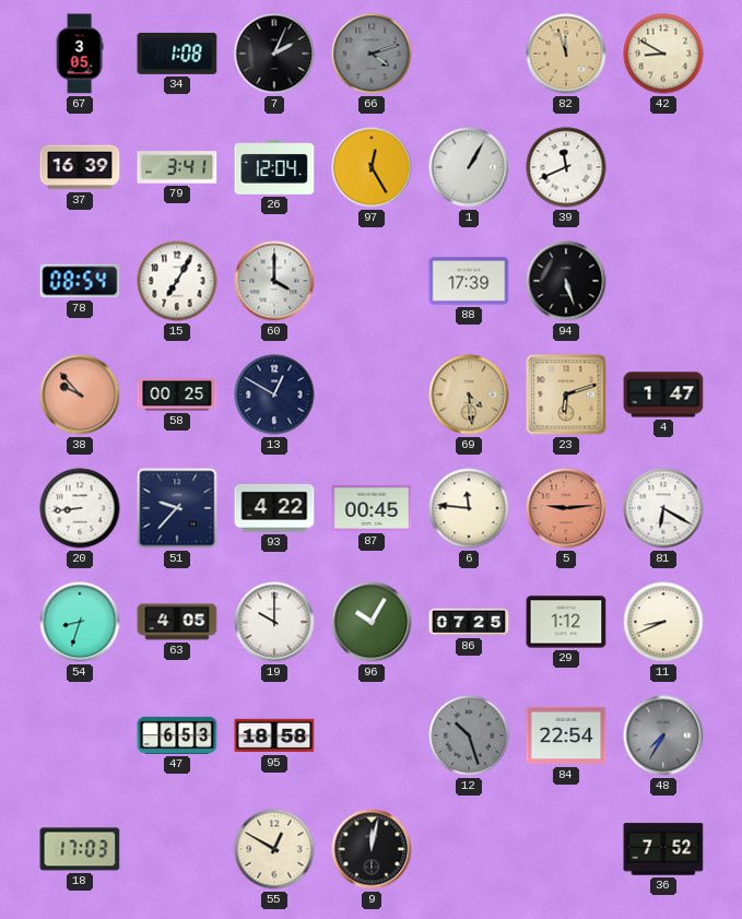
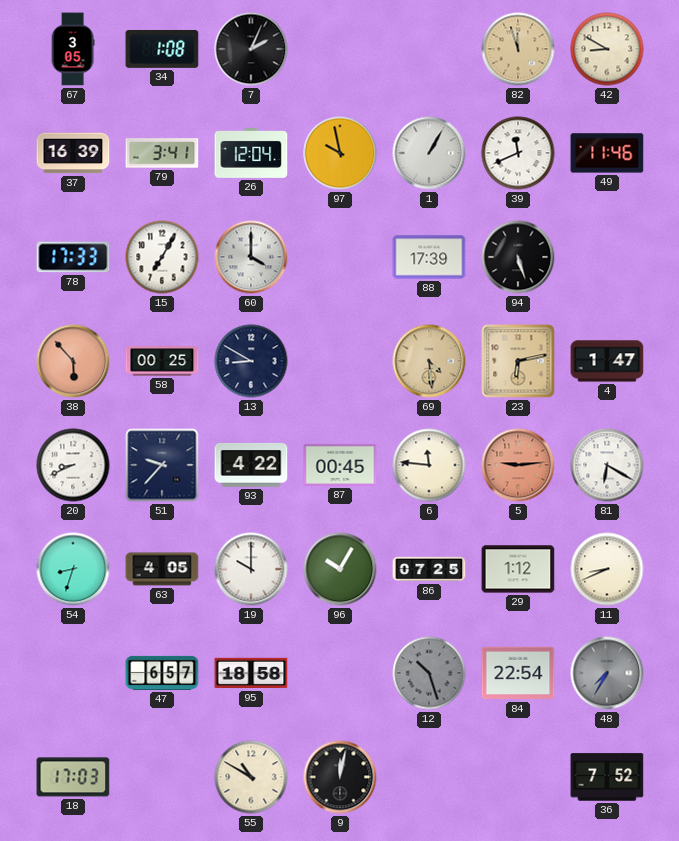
66: 4:12 -> none (372, 54)
97: 12:25 -> 9:58 (340, 153)
49: none -> 11:46 (607, 153)
78: 08:54 -> 17:33 (73, 257)
38: 9:53 -> 5:53 (73, 361)
13: 12:50 -> 8:50 (251, 361)
23: 6:12 -> 6:13 (518, 361)
20: 8:44 -> 8:41 (73, 465)
47: 6:53 -> 6:57 (162, 673)
55: 12:50 -> 10:50 (251, 777)
